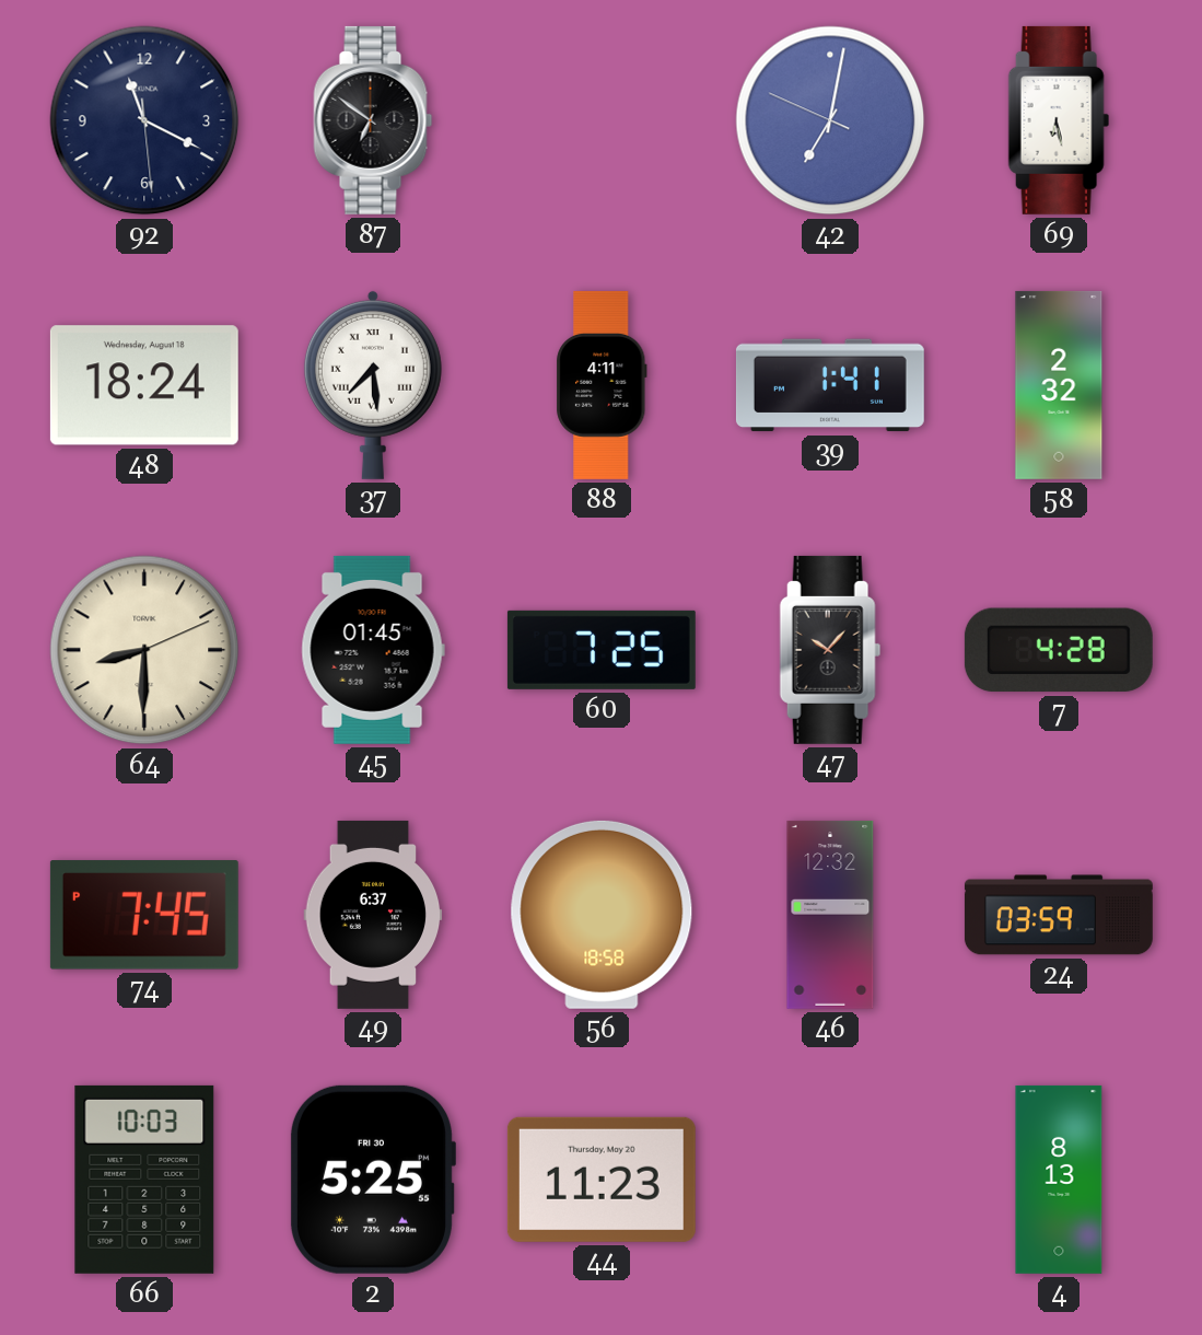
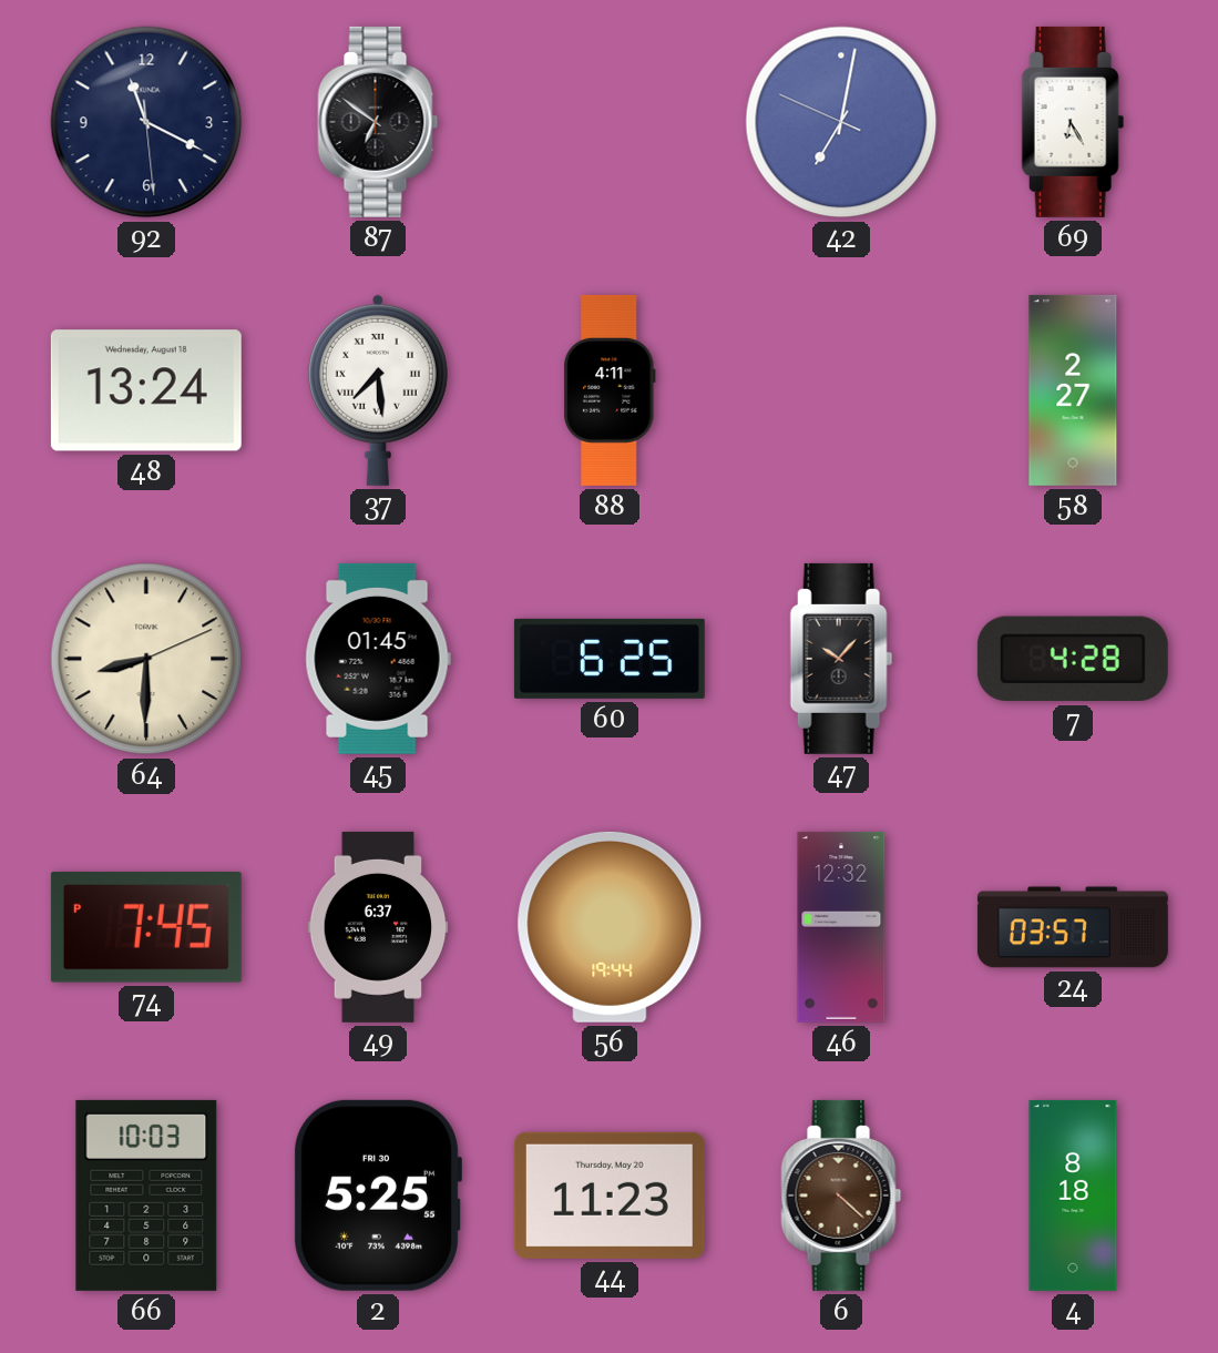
69: 6:28 -> 6:25 (1073, 122)
48: 18:24 -> 13:24 (146, 390)
39: 1:41 -> none (830, 385)
58: 2:32 -> 2:27 (1073, 390)
60: 7:25 -> 6:25 (610, 659)
56: 18:58 -> 19:44 (610, 927)
24: 03:59 -> 03:57 (1073, 927)
6: none -> 4:22 (841, 1196)
4: 8:13 -> 8:18 (1073, 1196)
